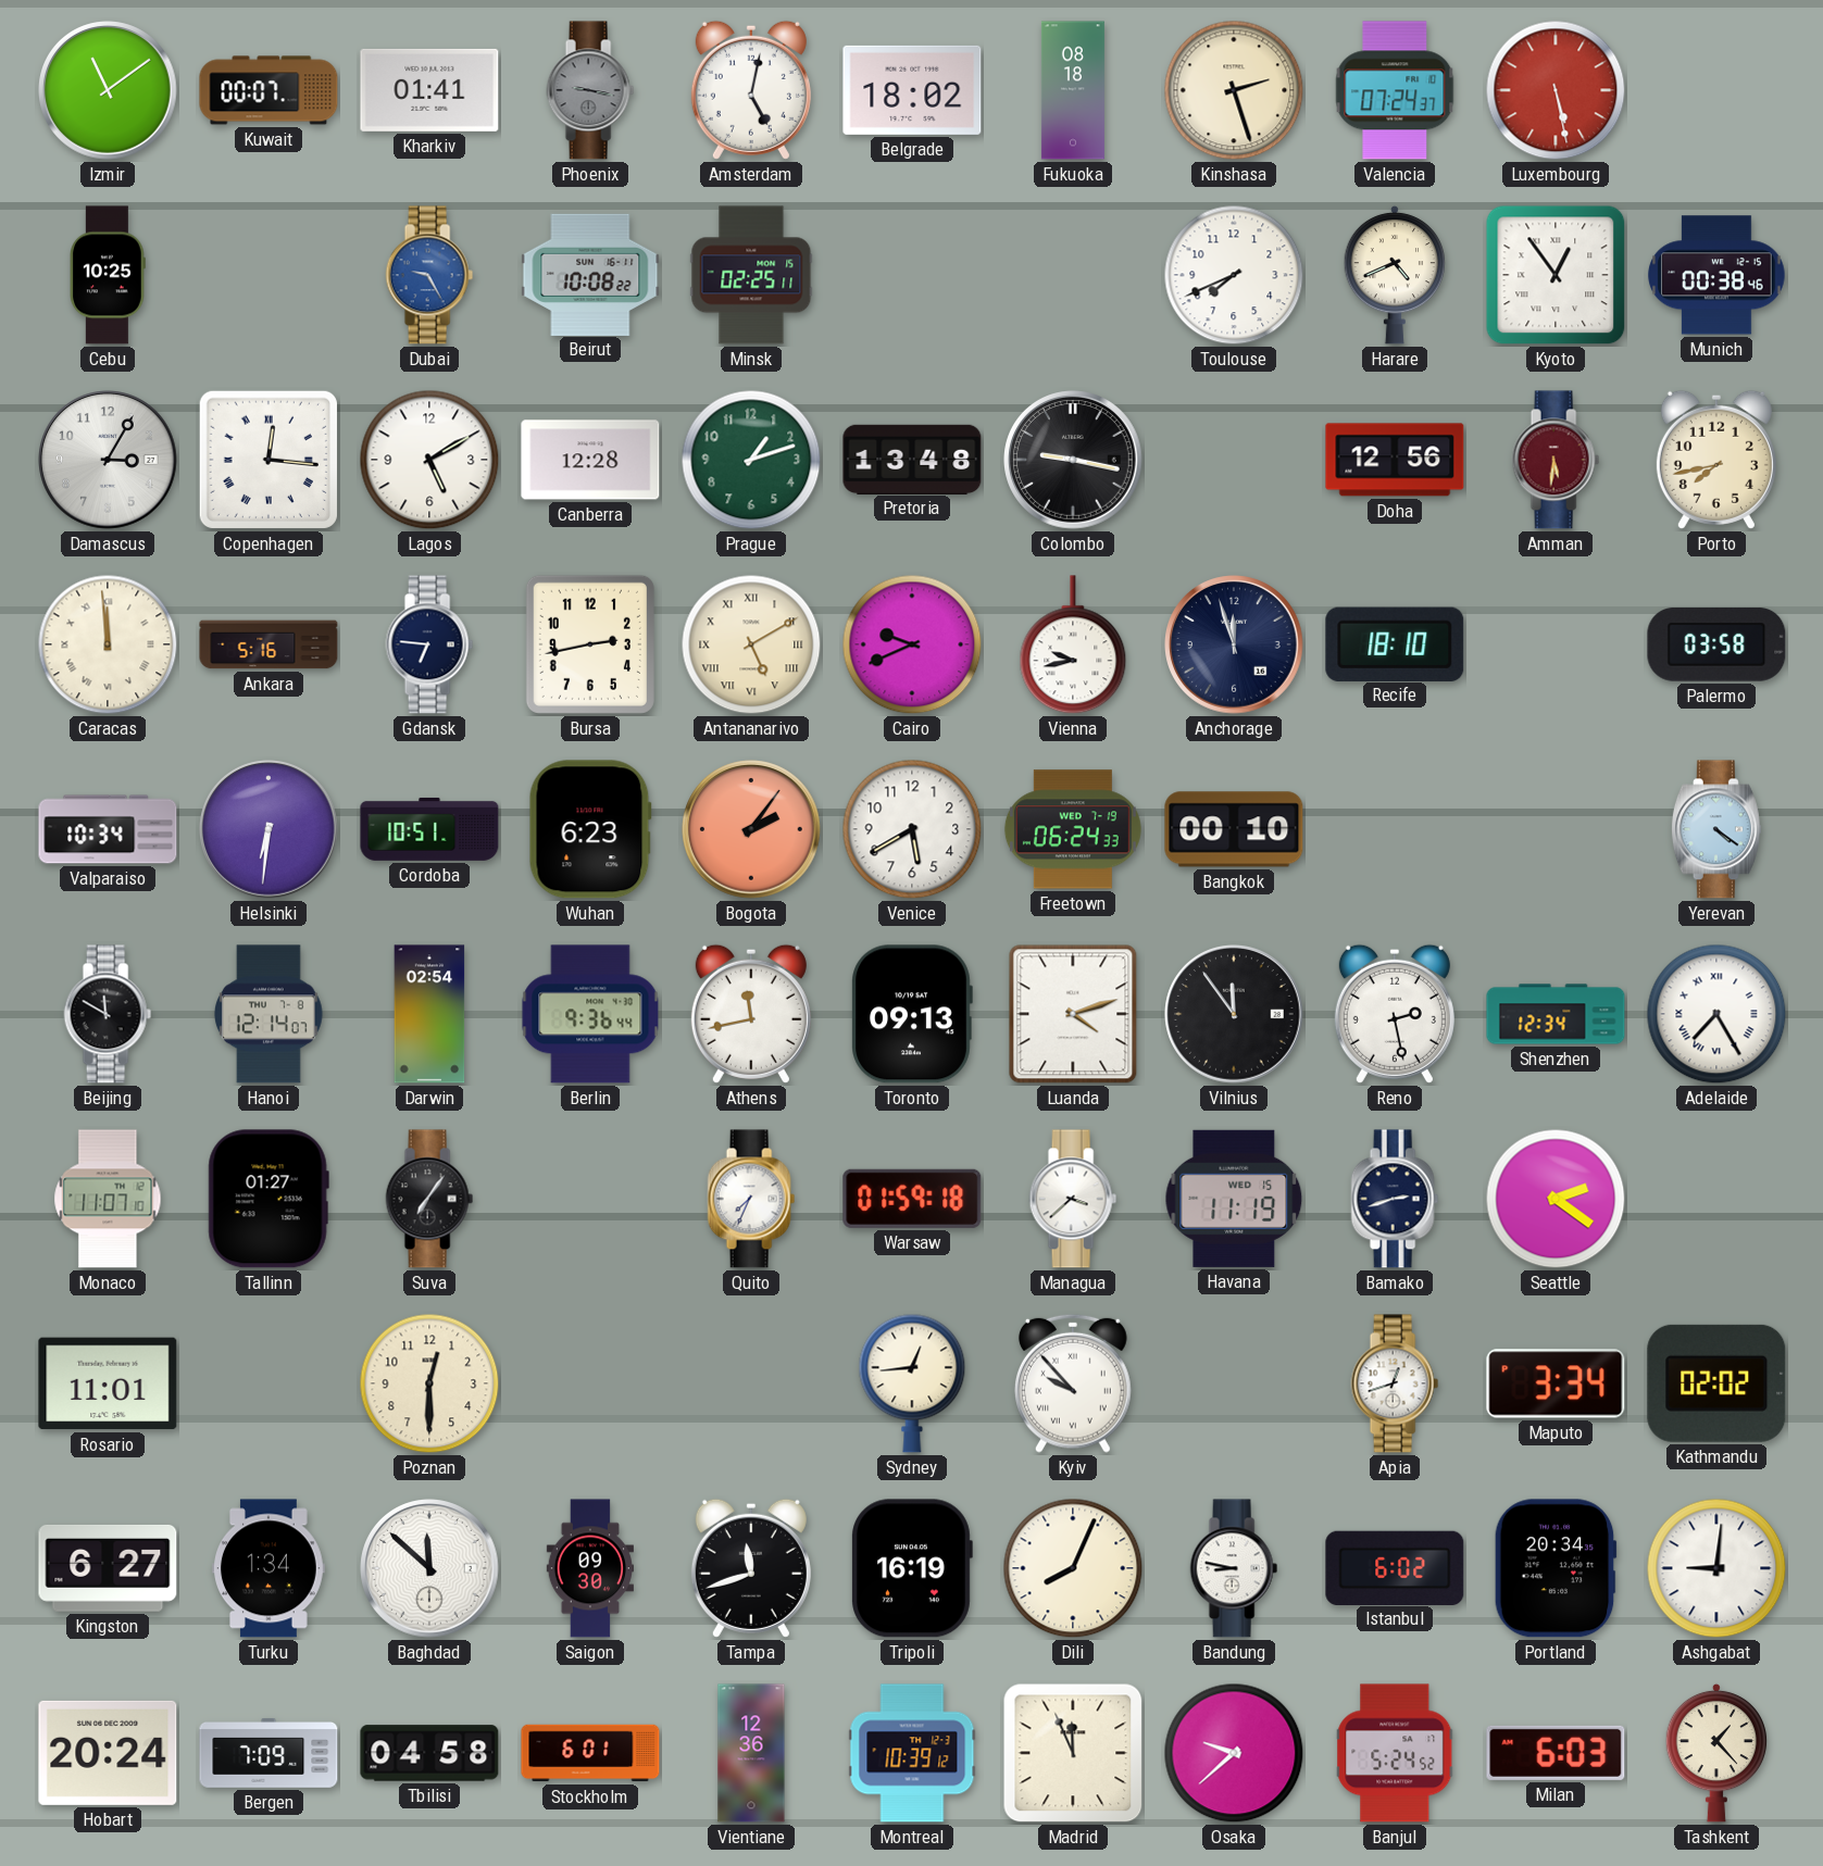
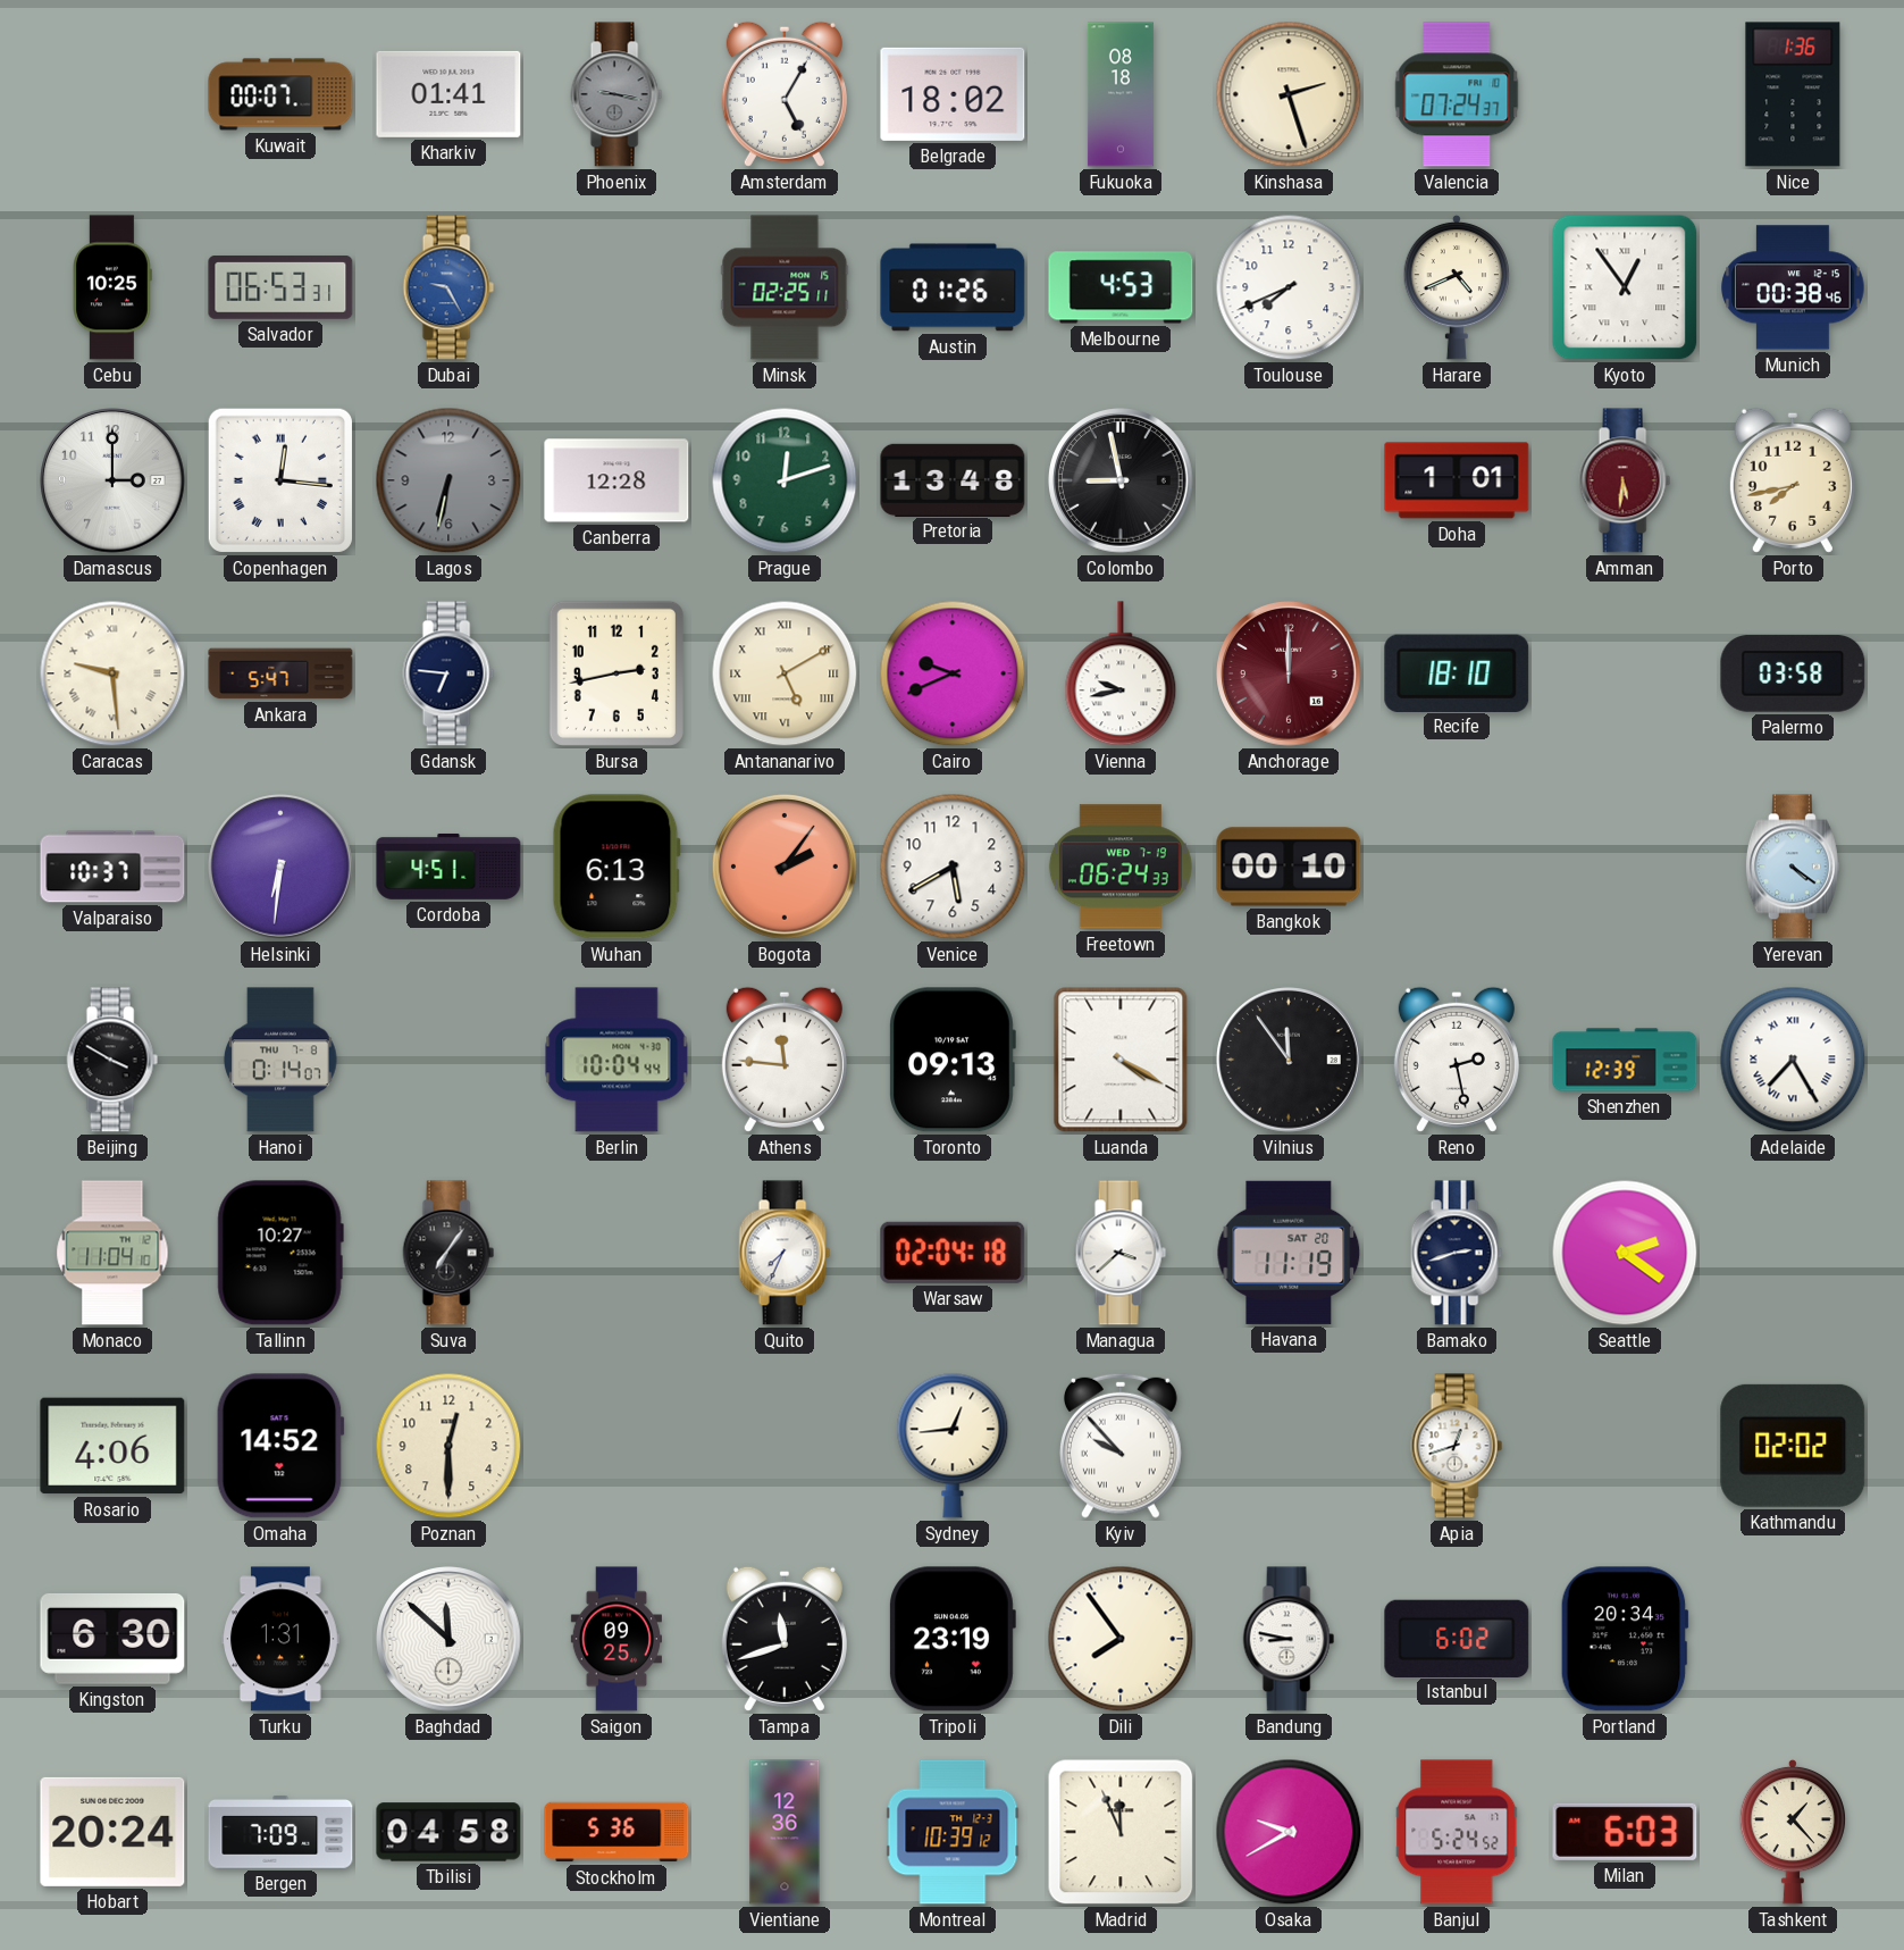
Izmir: 11:09 -> none (108, 90)
Amsterdam: 5:02 -> 5:05 (785, 94)
Luxembourg: 5:28 -> none (1556, 90)
Nice: none -> 1:36 (1793, 94)
Salvador: none -> 06:53 (280, 288)
Beirut: 10:08 -> none (590, 274)
Austin: none -> 01:26 (953, 287)
Melbourne: none -> 4:53 (1121, 287)
Damascus: 3:05 -> 3:00 (112, 480)
Lagos: 5:10 -> 6:32 (448, 480)
Lagos dial: white -> grey (448, 480)
Prague: 1:12 -> 12:12 (785, 480)
Colombo: 9:17 -> 8:58 (1121, 480)
Doha: 12:56 -> 1:01 (1457, 480)
Caracas: 11:59 -> 9:29 (112, 673)
Ankara: 5:16 -> 5:47 (280, 673)
Anchorage: 11:57 -> 12:00 (1289, 673)
Anchorage dial: navy -> burgundy (1289, 673)
Valparaiso: 10:34 -> 10:37 (112, 867)
Cordoba: 10:51 -> 4:51 (448, 867)
Wuhan: 6:23 -> 6:13 (617, 867)
Beijing: 11:50 -> 3:50 (112, 1060)
Hanoi: 12:14 -> 0:14 (280, 1060)
Darwin: 02:54 -> none (429, 1014)
Berlin: 9:36 -> 10:04 (617, 1060)
Athens: 11:43 -> 11:46 (785, 1060)
Luanda: 4:12 -> 4:20 (1121, 1060)
Shenzhen: 12:34 -> 12:39 (1625, 1060)
Monaco: 11:07 -> 11:04 (112, 1253)
Tallinn: 01:27 -> 10:27 (280, 1253)
Warsaw: 01:59 -> 02:04 (953, 1253)
Havana date: WED 15 -> SAT 20 (1289, 1253)
Rosario: 11:01 -> 4:06 (112, 1446)
Omaha: none -> 14:52 (280, 1446)
Maputo: 3:34 -> none (1556, 1383)
Kingston: 6:27 -> 6:30 (112, 1639)
Turku: 1:34 -> 1:31 (282, 1639)
Saigon: 09:30 -> 09:25 (617, 1639)
Tripoli: 16:19 -> 23:19 (953, 1639)
Dili: 8:04 -> 7:54 (1121, 1639)
Ashgabat: 9:01 -> none (1716, 1568)
Stockholm: 6:01 -> 5:36 (617, 1832)
Osaka: 9:38 -> 9:40 (1289, 1832)
